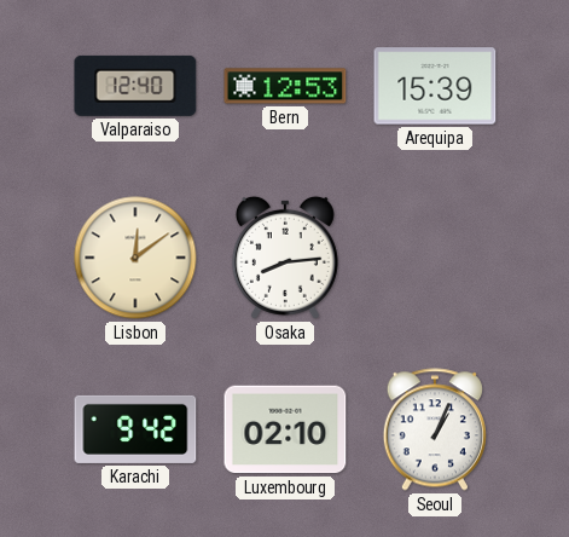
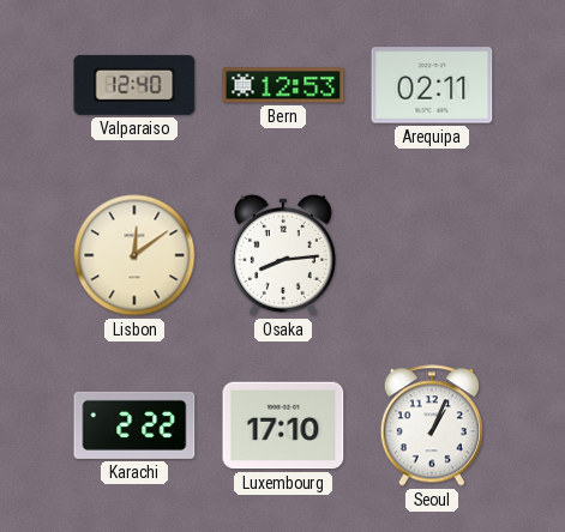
Arequipa: 15:39 -> 02:11 (432, 85)
Karachi: 9:42 -> 2:22 (134, 425)
Luxembourg: 02:10 -> 17:10 (283, 425)
